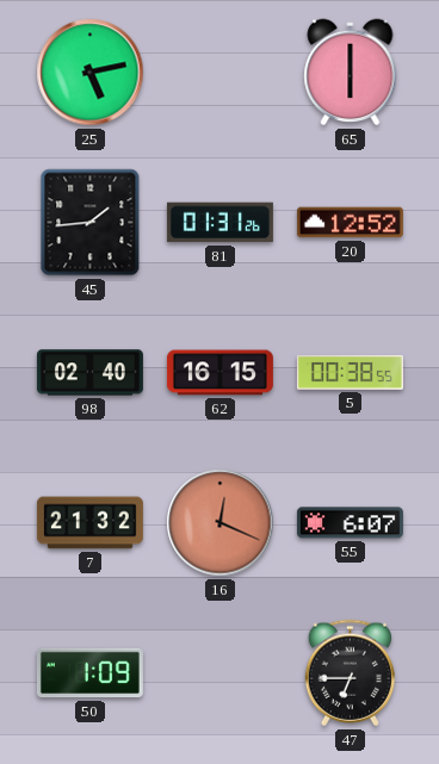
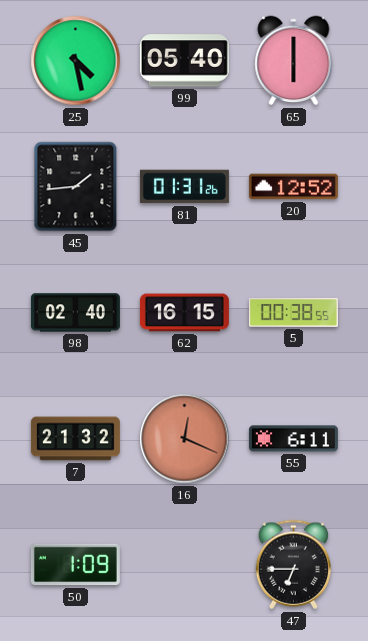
25: 5:13 -> 4:28 (76, 61)
99: none -> 05:40 (184, 61)
55: 6:07 -> 6:11 (293, 439)
